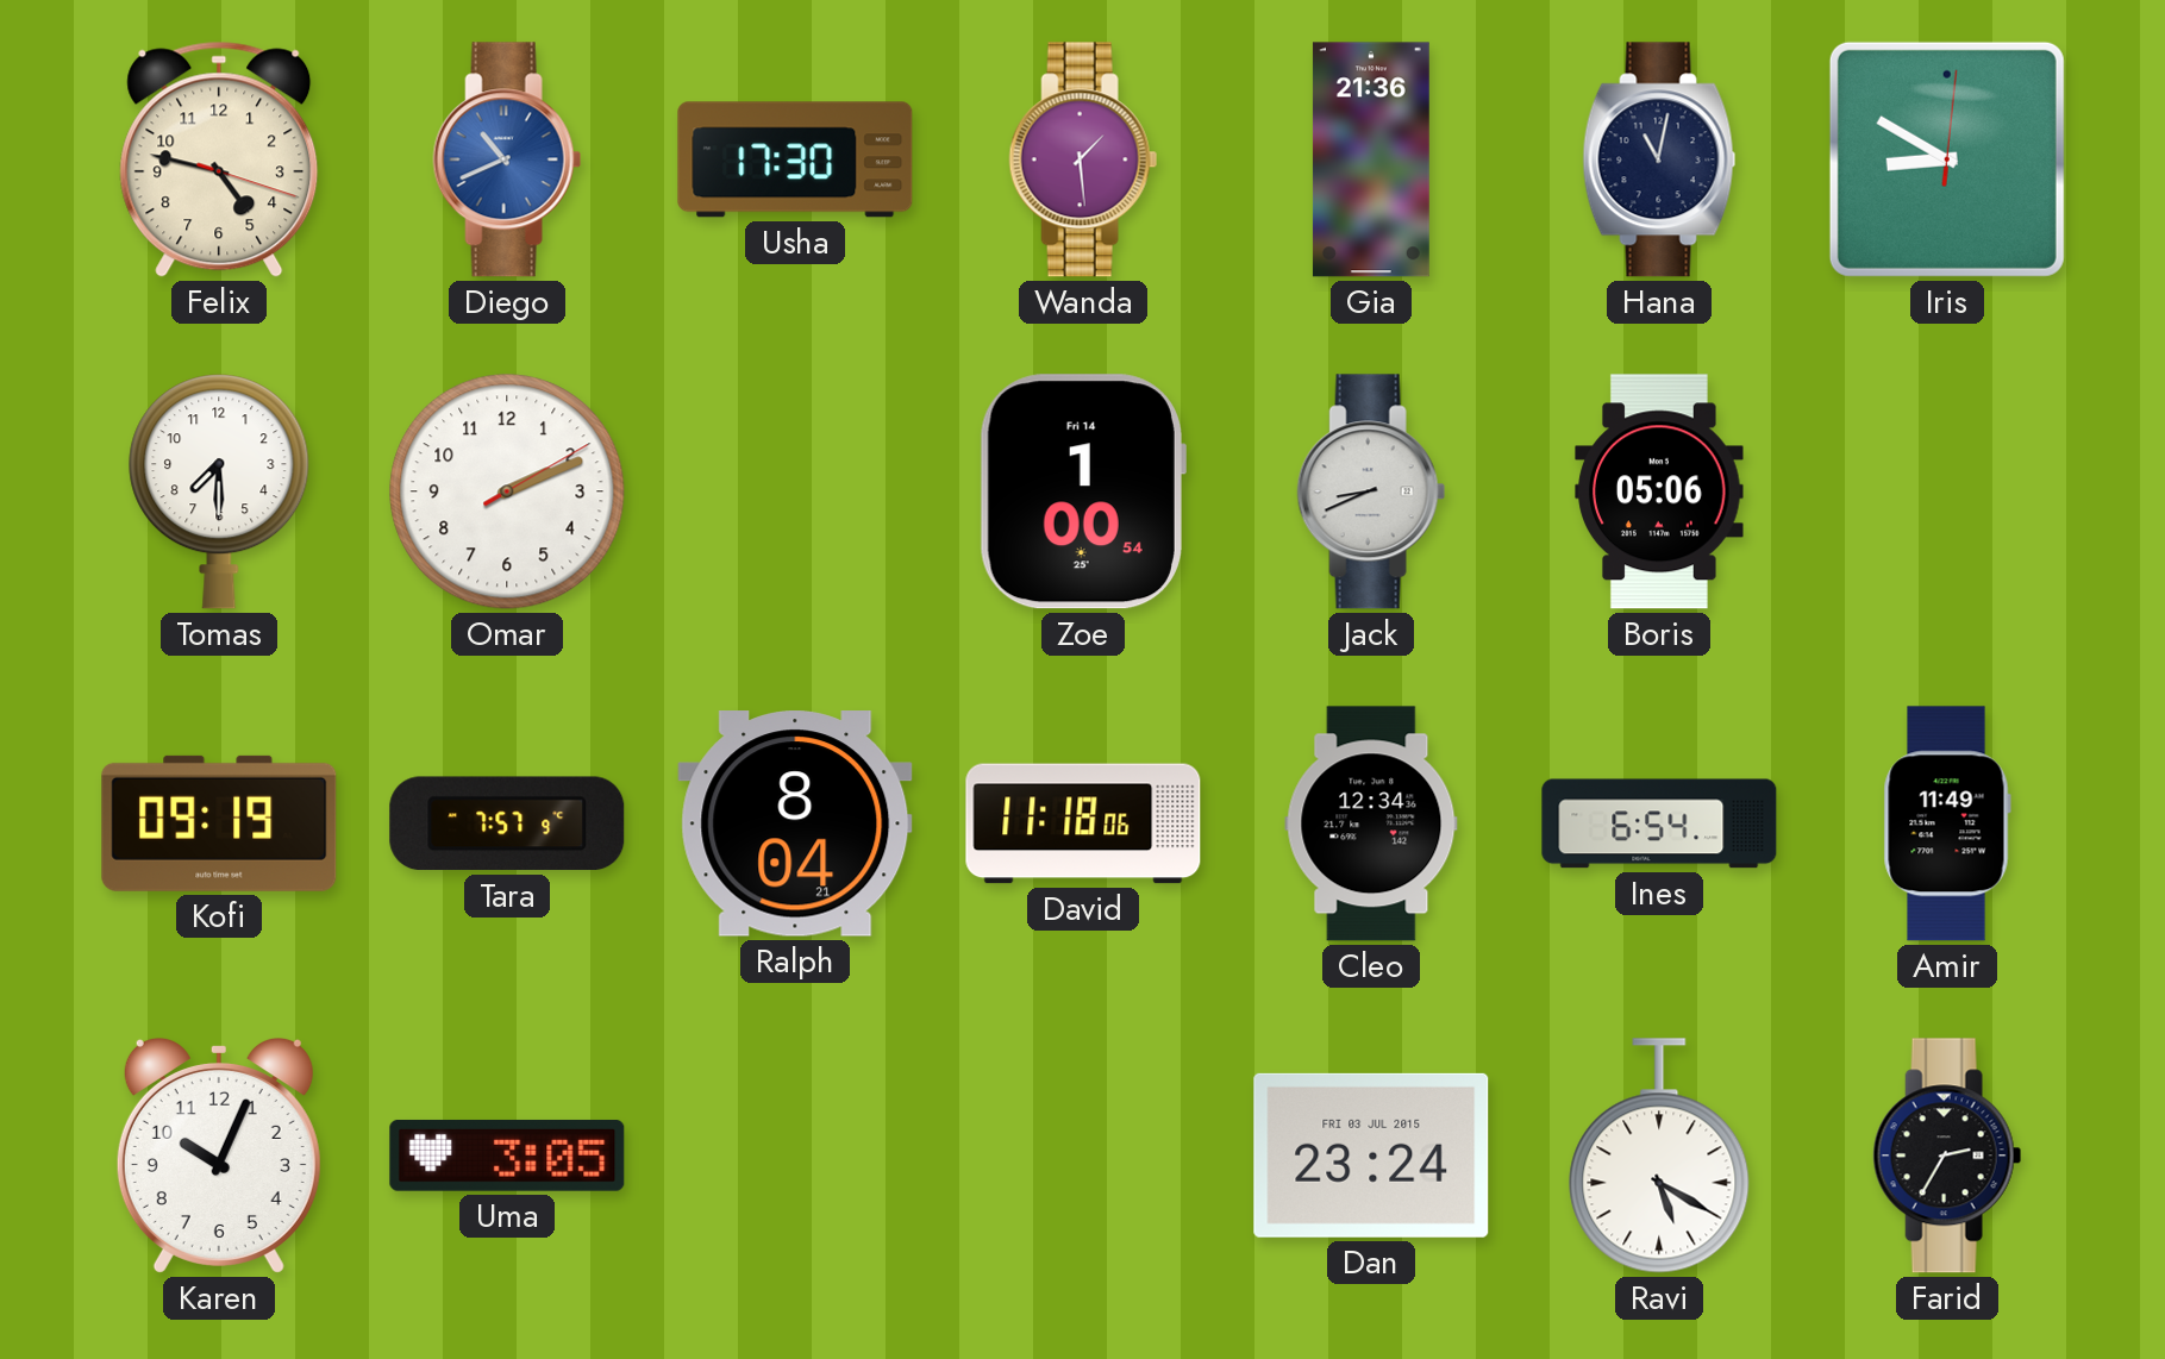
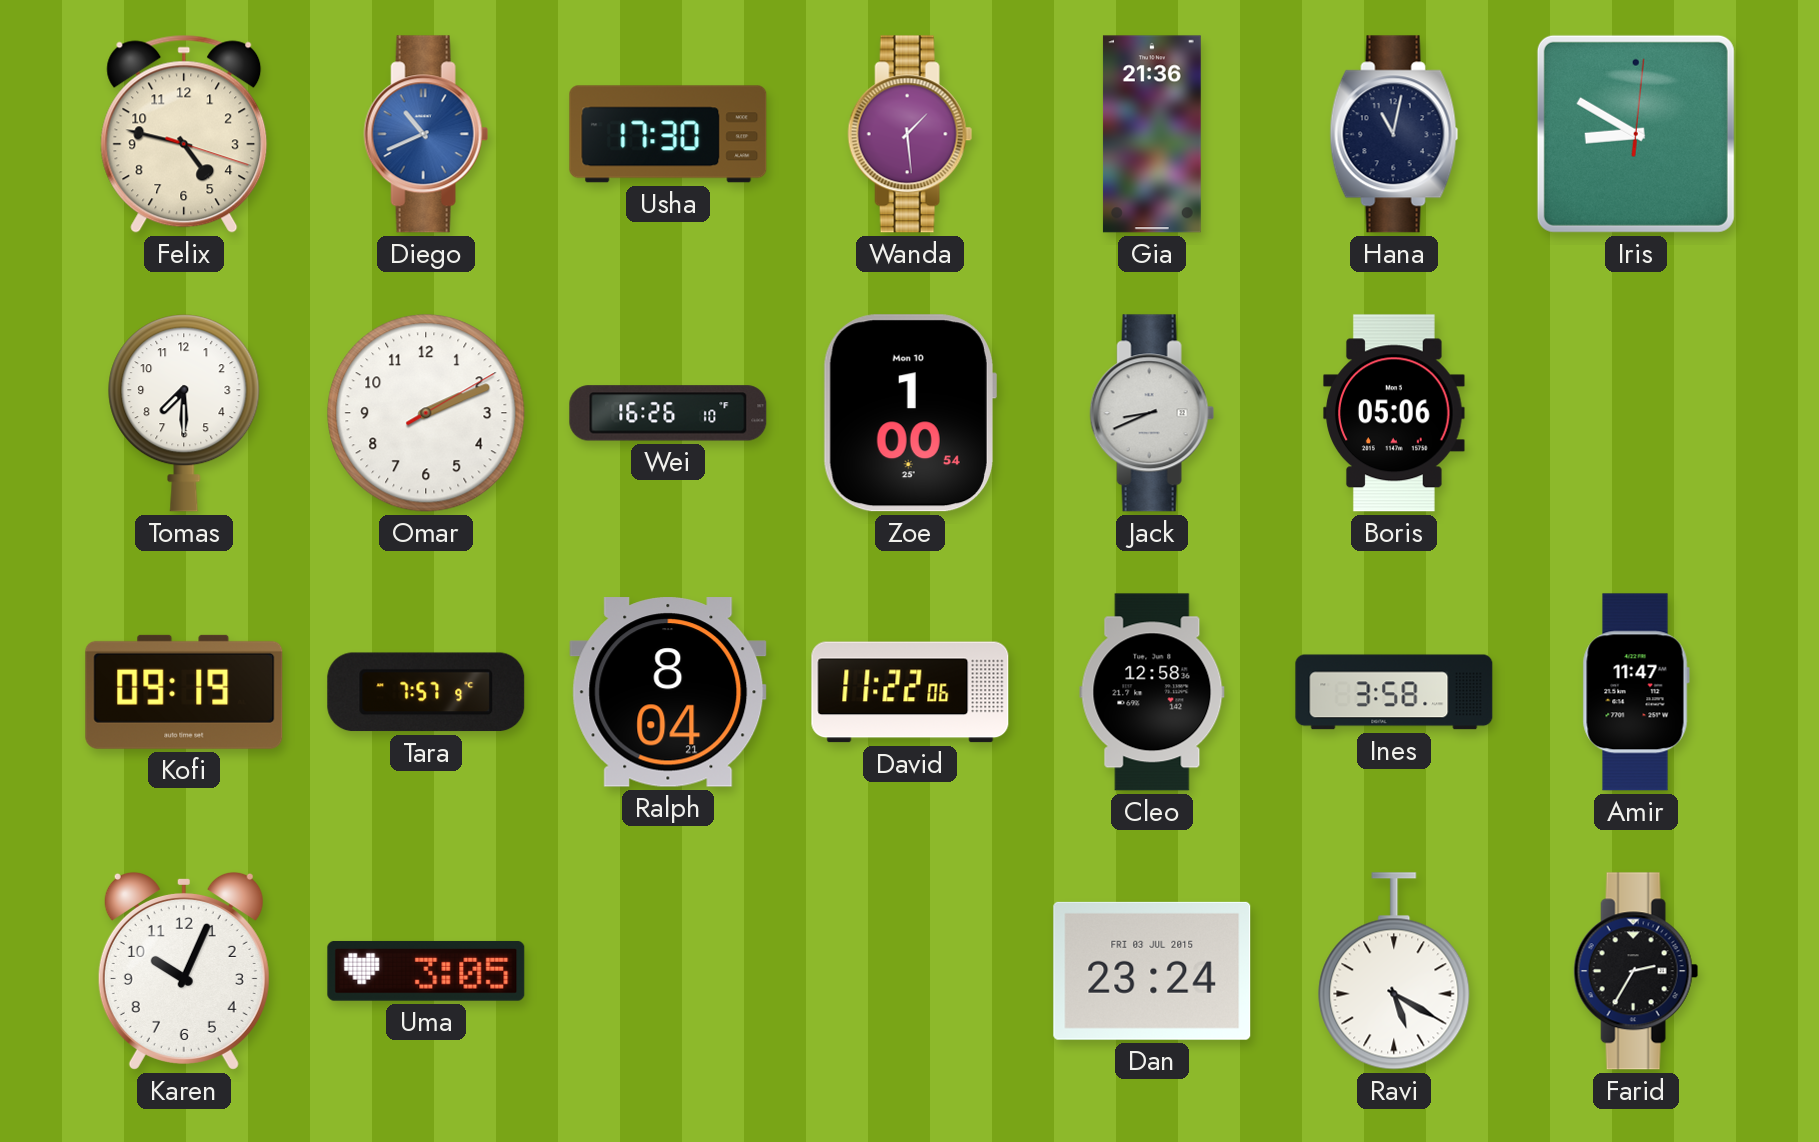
Wei: none -> 16:26 (668, 413)
Zoe date: Fri 14 -> Mon 10 (909, 413)
David: 11:18 -> 11:22 (910, 692)
Cleo: 12:34 -> 12:58 (1152, 692)
Ines: 6:54 -> 3:58 (1394, 692)
Amir: 11:49 -> 11:47 (1636, 692)
